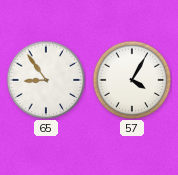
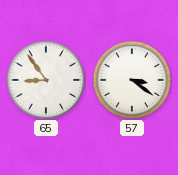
57: 4:05 -> 3:21 (132, 80)
